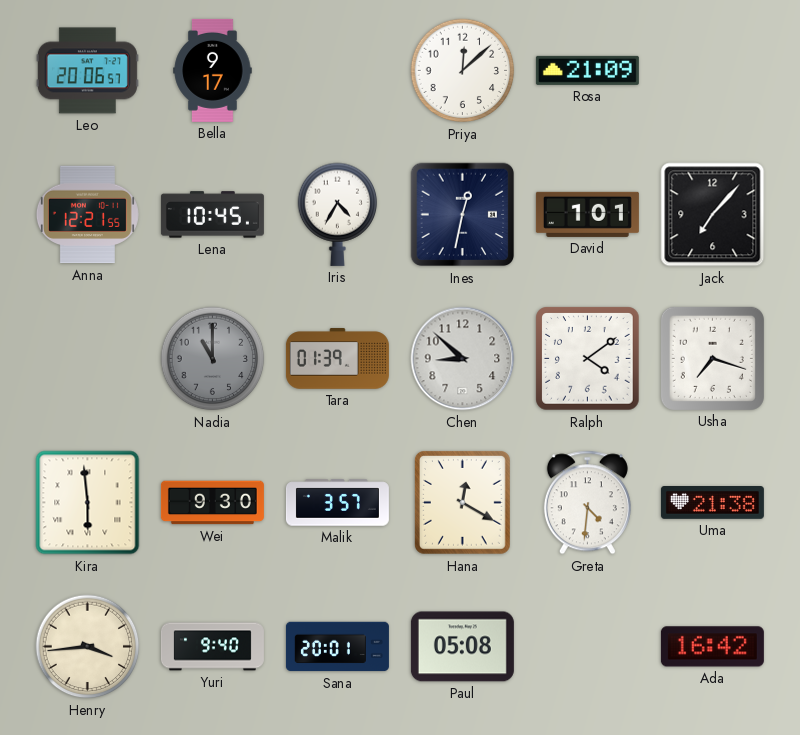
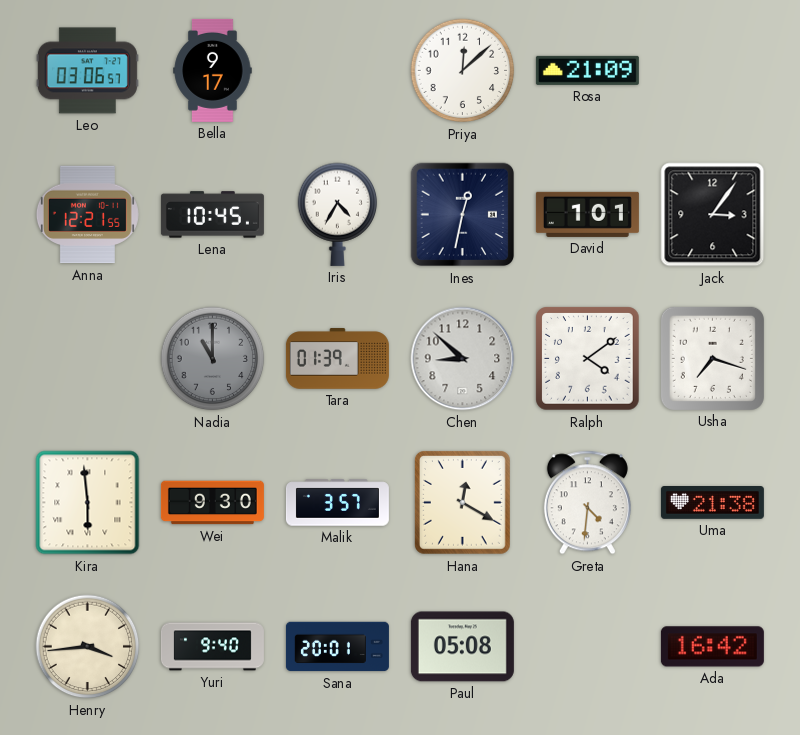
Leo: 20:06 -> 03:06 (87, 71)
Jack: 7:07 -> 3:06 (713, 215)
